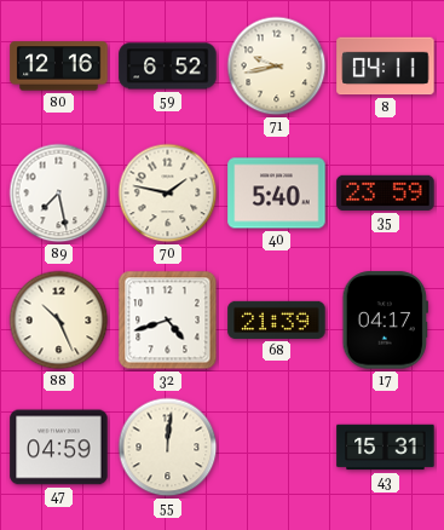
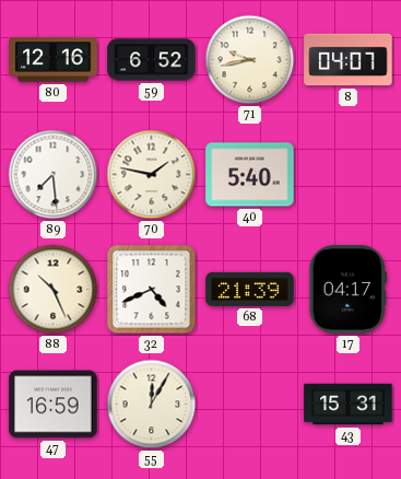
8: 04:11 -> 04:07 (349, 60)
89: 7:28 -> 7:29 (54, 175)
35: 23:59 -> none (386, 192)
32: 4:42 -> 4:41 (152, 290)
47: 04:59 -> 16:59 (54, 405)
55: 12:01 -> 12:05 (152, 405)
